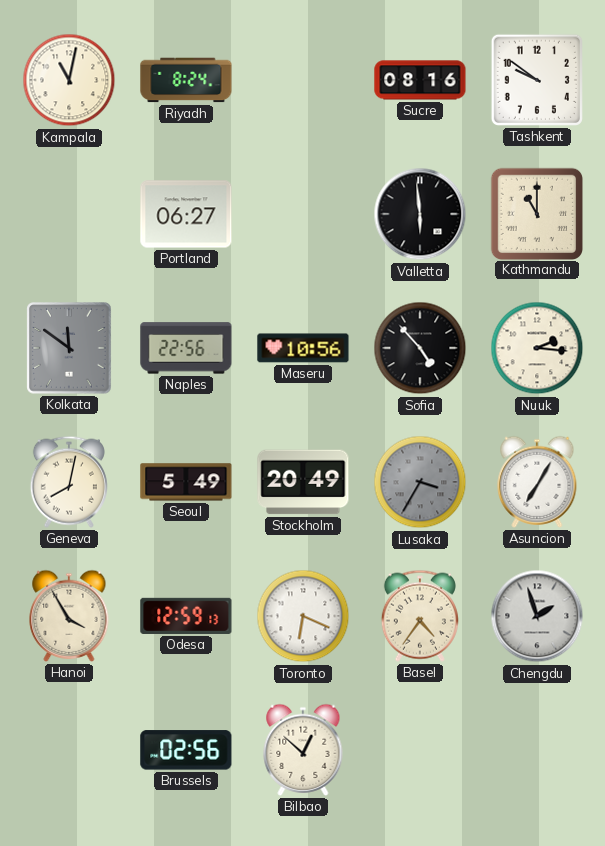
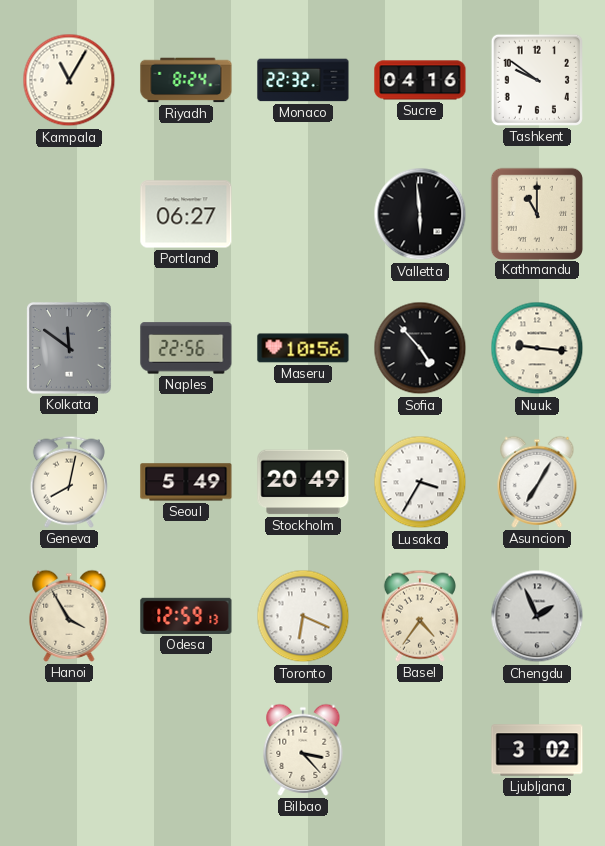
Kampala: 11:02 -> 11:05 (69, 80)
Monaco: none -> 22:32 (303, 80)
Sucre: 08:16 -> 04:16 (420, 80)
Nuuk: 2:16 -> 9:16 (537, 348)
Lusaka dial: grey -> white (420, 482)
Chengdu: 1:57 -> 1:56 (537, 616)
Brussels: 02:56 -> none (186, 750)
Bilbao: 12:52 -> 3:23 (303, 750)
Ljubljana: none -> 3:02 (537, 750)
